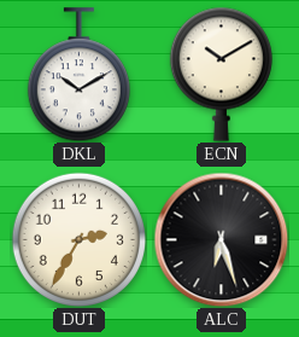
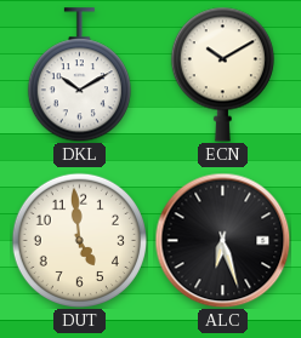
DUT: 2:35 -> 4:59 (79, 240)
